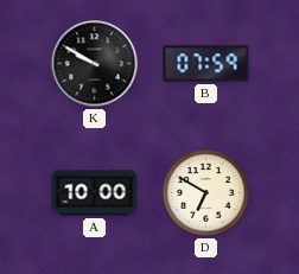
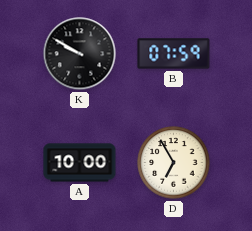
D: 6:50 -> 6:55 (174, 163)
